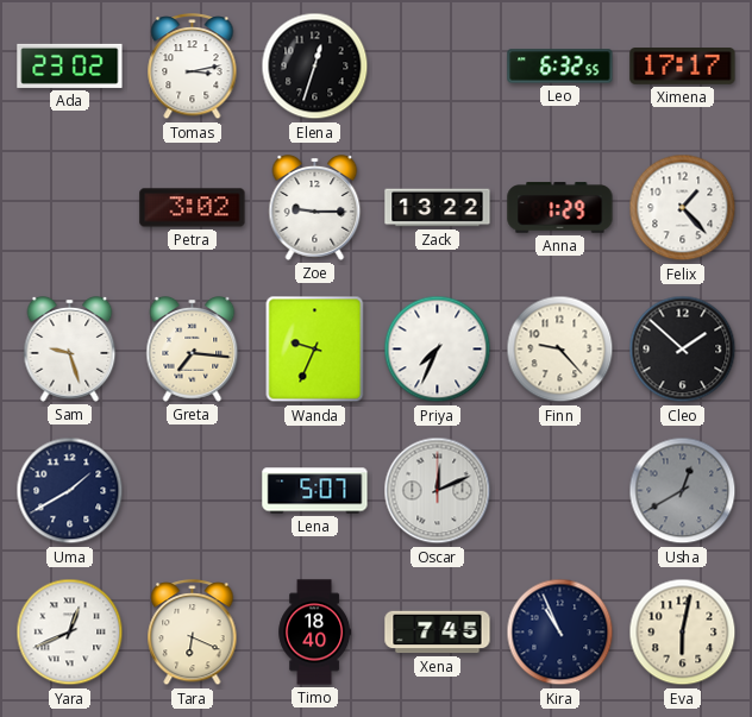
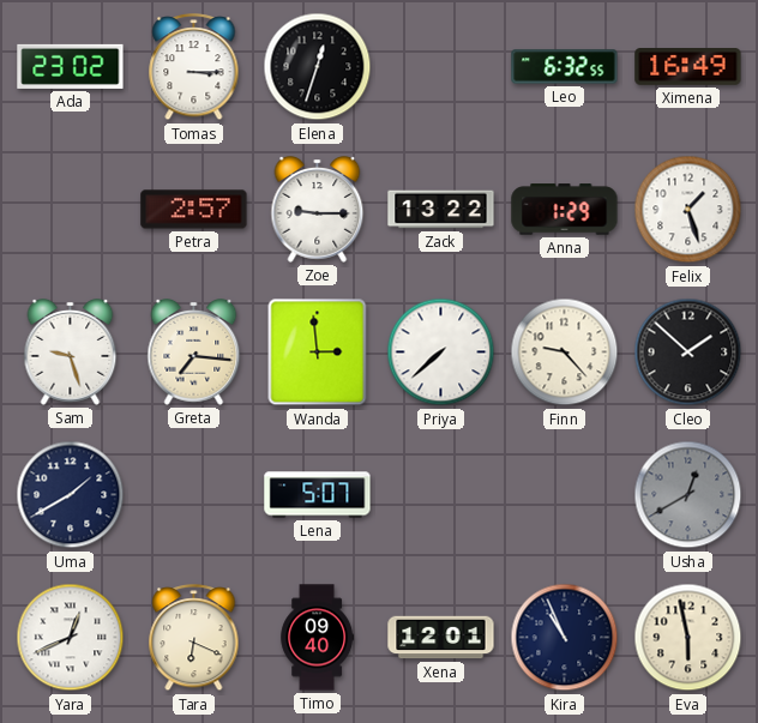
Tomas: 3:13 -> 3:15 (194, 68)
Ximena: 17:17 -> 16:49 (688, 67)
Petra: 3:02 -> 2:57 (194, 210)
Felix: 1:23 -> 1:27 (688, 210)
Wanda: 9:34 -> 2:59 (318, 353)
Priya: 7:34 -> 7:38 (441, 353)
Oscar: 12:11 -> none (438, 491)
Timo: 18:40 -> 09:40 (318, 638)
Xena: 7:45 -> 12:01 (441, 638)
Eva: 6:02 -> 5:58 (688, 638)
